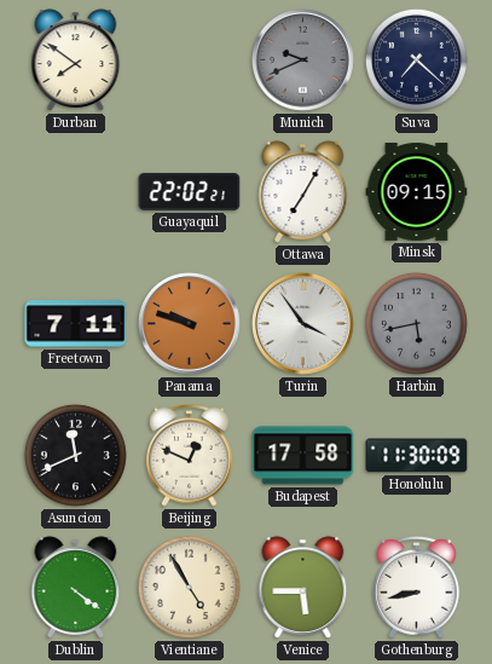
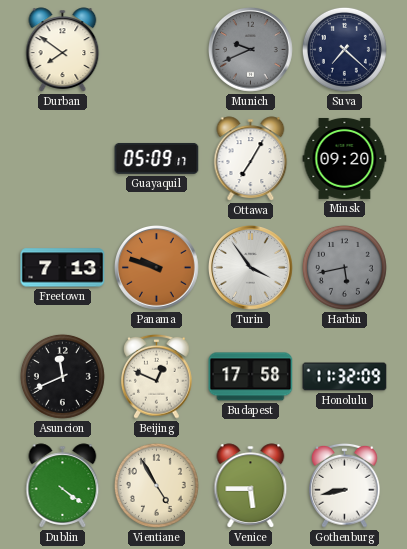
Guayaquil: 22:02 -> 05:09 (157, 158)
Minsk: 09:15 -> 09:20 (345, 158)
Freetown: 7:11 -> 7:13 (63, 268)
Honolulu: 11:30 -> 11:32 (345, 377)
